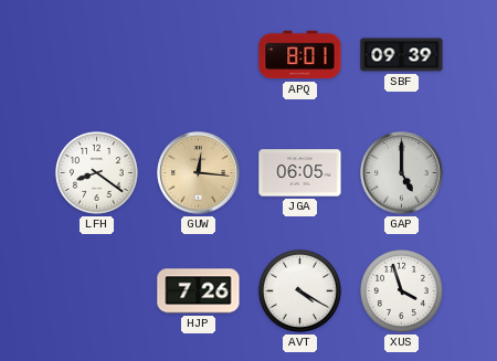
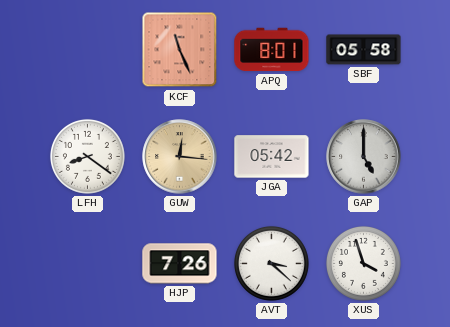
KCF: none -> 11:26 (180, 50)
SBF: 09:39 -> 05:58 (364, 50)
JGA: 06:05 -> 05:42 (272, 157)
AVT: 4:20 -> 3:22 (271, 263)
